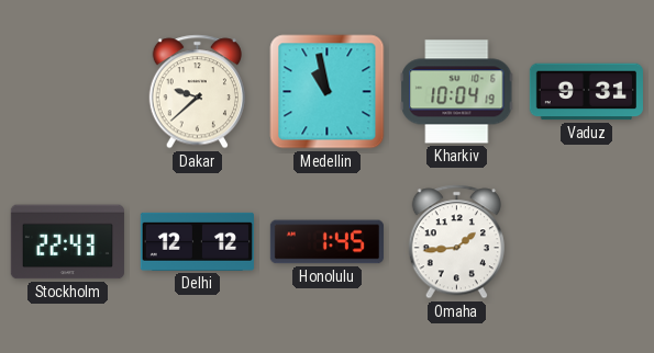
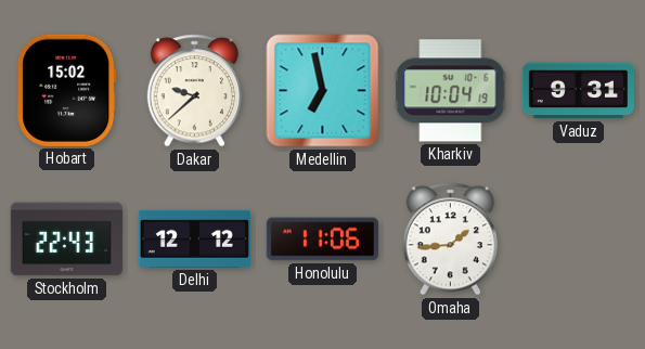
Hobart: none -> 15:02 (67, 90)
Medellin: 10:58 -> 6:58 (323, 91)
Honolulu: 1:45 -> 11:06 (322, 240)
